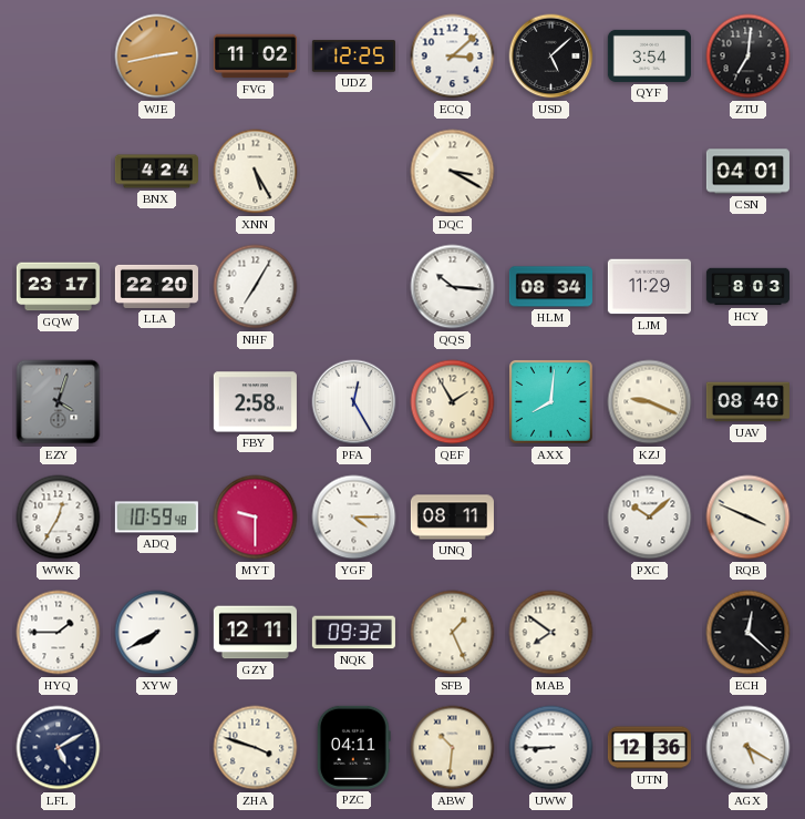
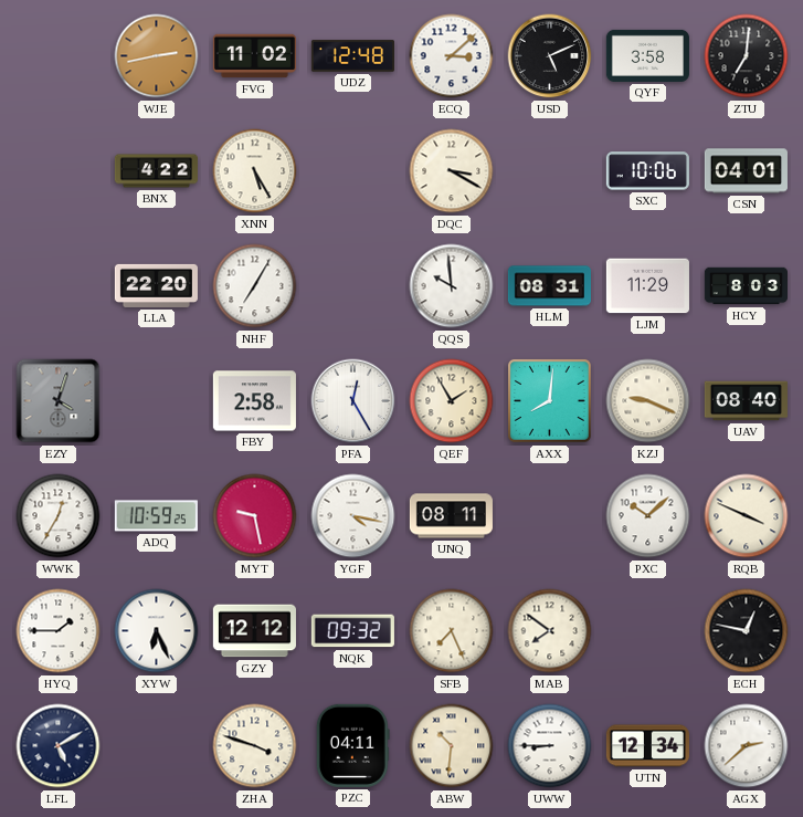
UDZ: 12:25 -> 12:48 (352, 56)
USD: 5:08 -> 5:11 (550, 56)
QYF: 3:54 -> 3:58 (647, 55)
BNX: 4:24 -> 4:22 (156, 171)
SXC: none -> 10:06 (647, 171)
GQW: 23:17 -> none (58, 287)
QQS: 10:16 -> 9:59 (452, 286)
HLM: 08:34 -> 08:31 (549, 286)
ADQ: 10:59:48 -> 10:59:25 (156, 516)
MYT: 9:30 -> 9:28 (255, 516)
YGF: 4:15 -> 4:17 (353, 516)
XYW: 7:40 -> 6:26 (157, 631)
GZY: 12:11 -> 12:12 (254, 631)
SFB: 1:26 -> 7:26 (452, 631)
ECH: 12:22 -> 12:47 (747, 631)
UTN: 12:36 -> 12:34 (647, 746)
AGX: 5:20 -> 2:38 (747, 746)
